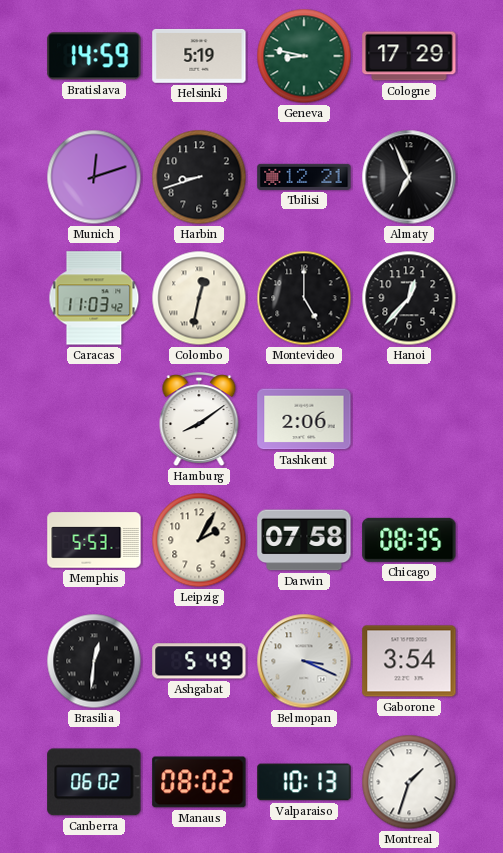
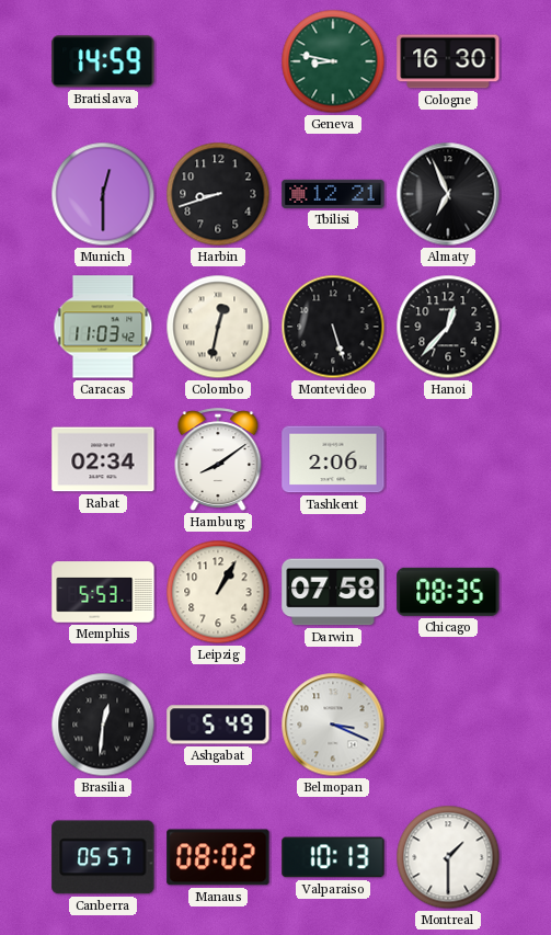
Helsinki: 5:19 -> none (199, 56)
Cologne: 17:29 -> 16:30 (448, 61)
Munich: 12:12 -> 12:30 (103, 194)
Montevideo: 5:00 -> 5:27 (333, 327)
Rabat: none -> 02:34 (103, 459)
Leipzig: 2:05 -> 1:05 (218, 592)
Gaborone: 3:54 -> none (409, 661)
Canberra: 06:02 -> 05:57 (103, 857)
Montreal: 1:33 -> 1:30 (448, 857)
